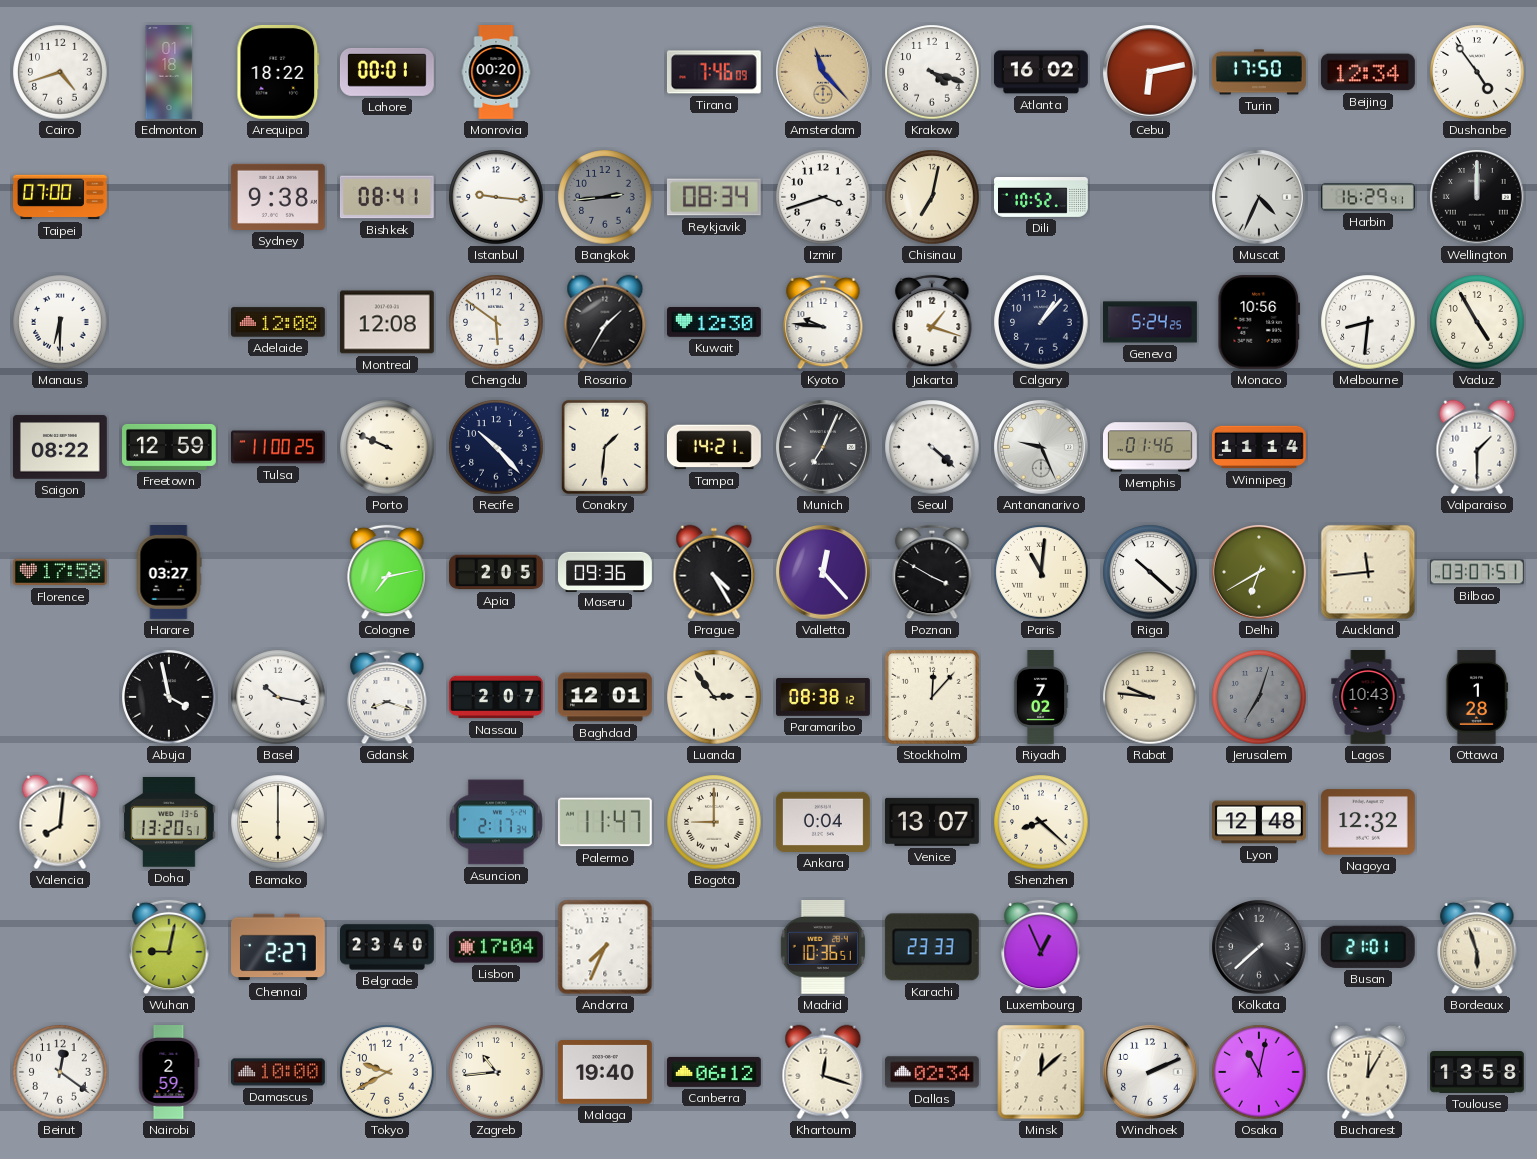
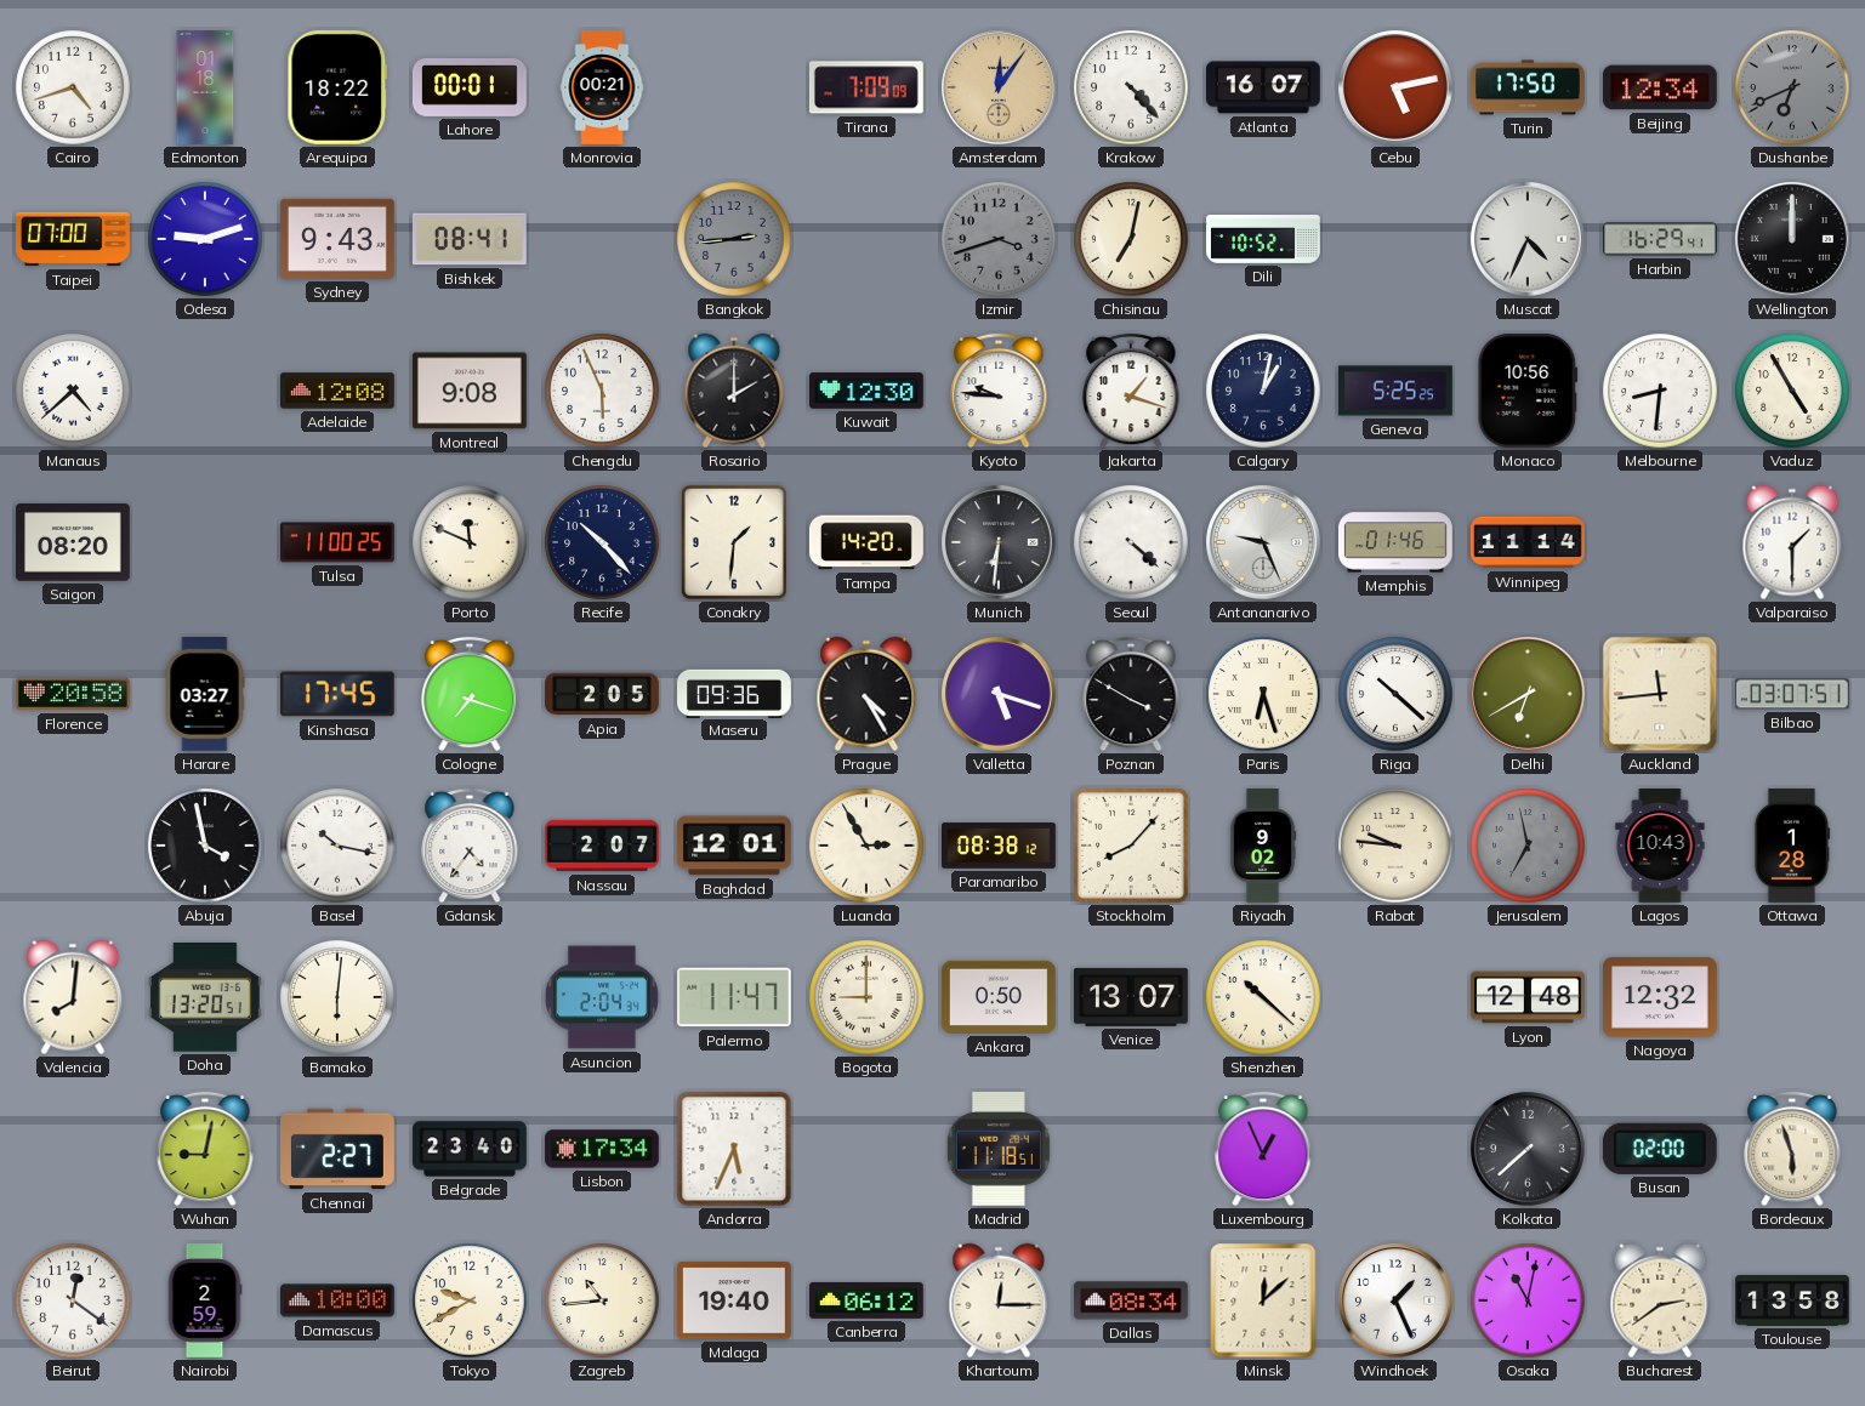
Monrovia: 00:20 -> 00:21 (602, 89)
Tirana: 7:46 -> 7:09 (866, 87)
Amsterdam: 11:23 -> 12:06 (1000, 89)
Krakow: 4:18 -> 4:23 (1131, 87)
Atlanta: 16:02 -> 16:07 (1263, 87)
Cebu: 6:13 -> 5:13 (1397, 89)
Dushanbe: 4:54 -> 6:41 (1792, 87)
Dushanbe dial: white -> grey (1792, 87)
Odesa: none -> 9:12 (205, 239)
Sydney: 9:38 -> 9:43 (337, 239)
Istanbul: 9:16 -> none (496, 197)
Reykjavik: 08:34 -> none (714, 197)
Izmir dial: white -> grey (999, 239)
Manaus: 6:30 -> 4:38 (73, 391)
Montreal: 12:08 -> 9:08 (470, 391)
Chengdu: 5:51 -> 5:56 (602, 391)
Rosario: 1:35 -> 2:00 (734, 391)
Calgary: 1:07 -> 1:02 (1263, 391)
Geneva: 5:24 -> 5:25 (1397, 391)
Saigon: 08:22 -> 08:20 (73, 542)
Freetown: 12:59 -> none (170, 447)
Porto: 9:49 -> 11:49 (470, 542)
Tampa: 14:21 -> 14:20 (866, 542)
Munich: 7:04 -> 6:31 (1000, 543)
Florence: 17:58 -> 20:58 (73, 694)
Kinshasa: none -> 17:45 (337, 694)
Cologne: 7:13 -> 7:18 (470, 694)
Valletta: 12:23 -> 5:18 (1000, 695)
Paris: 11:01 -> 6:27 (1263, 694)
Gdansk: 8:18 -> 4:36 (470, 846)
Luanda: 2:54 -> 2:55 (866, 846)
Stockholm: 12:07 -> 8:07 (1131, 846)
Riyadh: 7:02 -> 9:02 (1263, 847)
Jerusalem: 7:03 -> 6:58 (1528, 846)
Bamako: 6:00 -> 6:01 (337, 997)
Asuncion: 2:17 -> 2:04 (602, 997)
Ankara: 0:04 -> 0:50 (999, 997)
Shenzhen: 8:22 -> 10:22 (1263, 997)
Lisbon: 17:04 -> 17:34 (603, 1149)
Andorra: 7:34 -> 5:34 (734, 1149)
Madrid: 10:36 -> 11:18 (999, 1149)
Karachi: 23:33 -> none (932, 947)
Busan: 21:01 -> 02:00 (1660, 1149)
Khartoum: 12:18 -> 12:15 (999, 1300)
Dallas: 02:34 -> 08:34 (1131, 1300)
Windhoek: 2:11 -> 1:26 (1397, 1302)
Bucharest: 12:05 -> 2:39 (1660, 1300)
